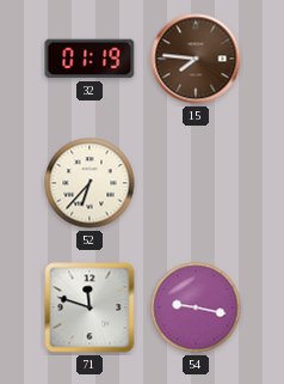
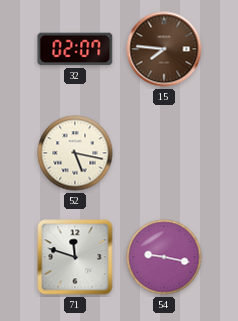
32: 01:19 -> 02:07 (75, 49)
52: 6:37 -> 5:17 (75, 153)
